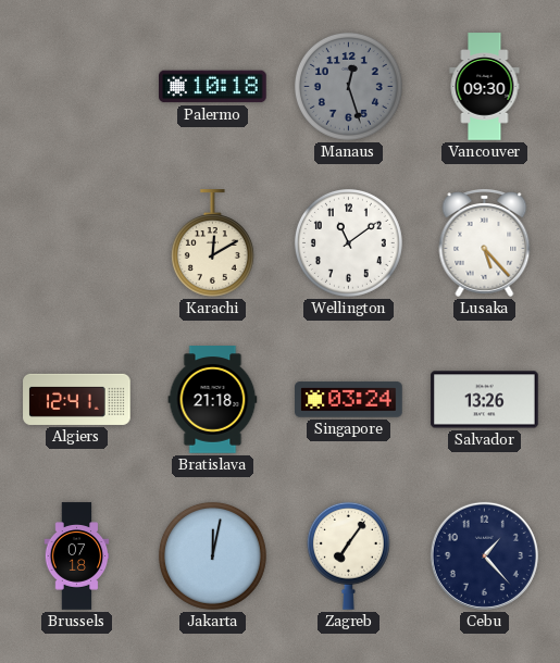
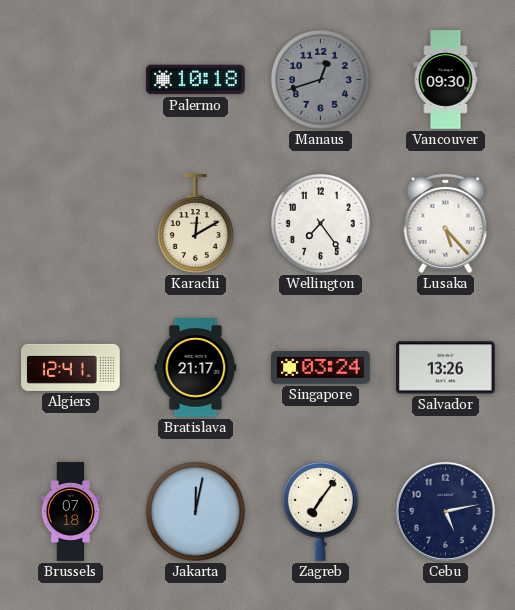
Manaus: 12:27 -> 12:42 (320, 79)
Wellington: 11:09 -> 7:24 (320, 223)
Bratislava: 21:18 -> 21:17 (196, 368)
Cebu: 1:23 -> 5:13 (445, 511)
